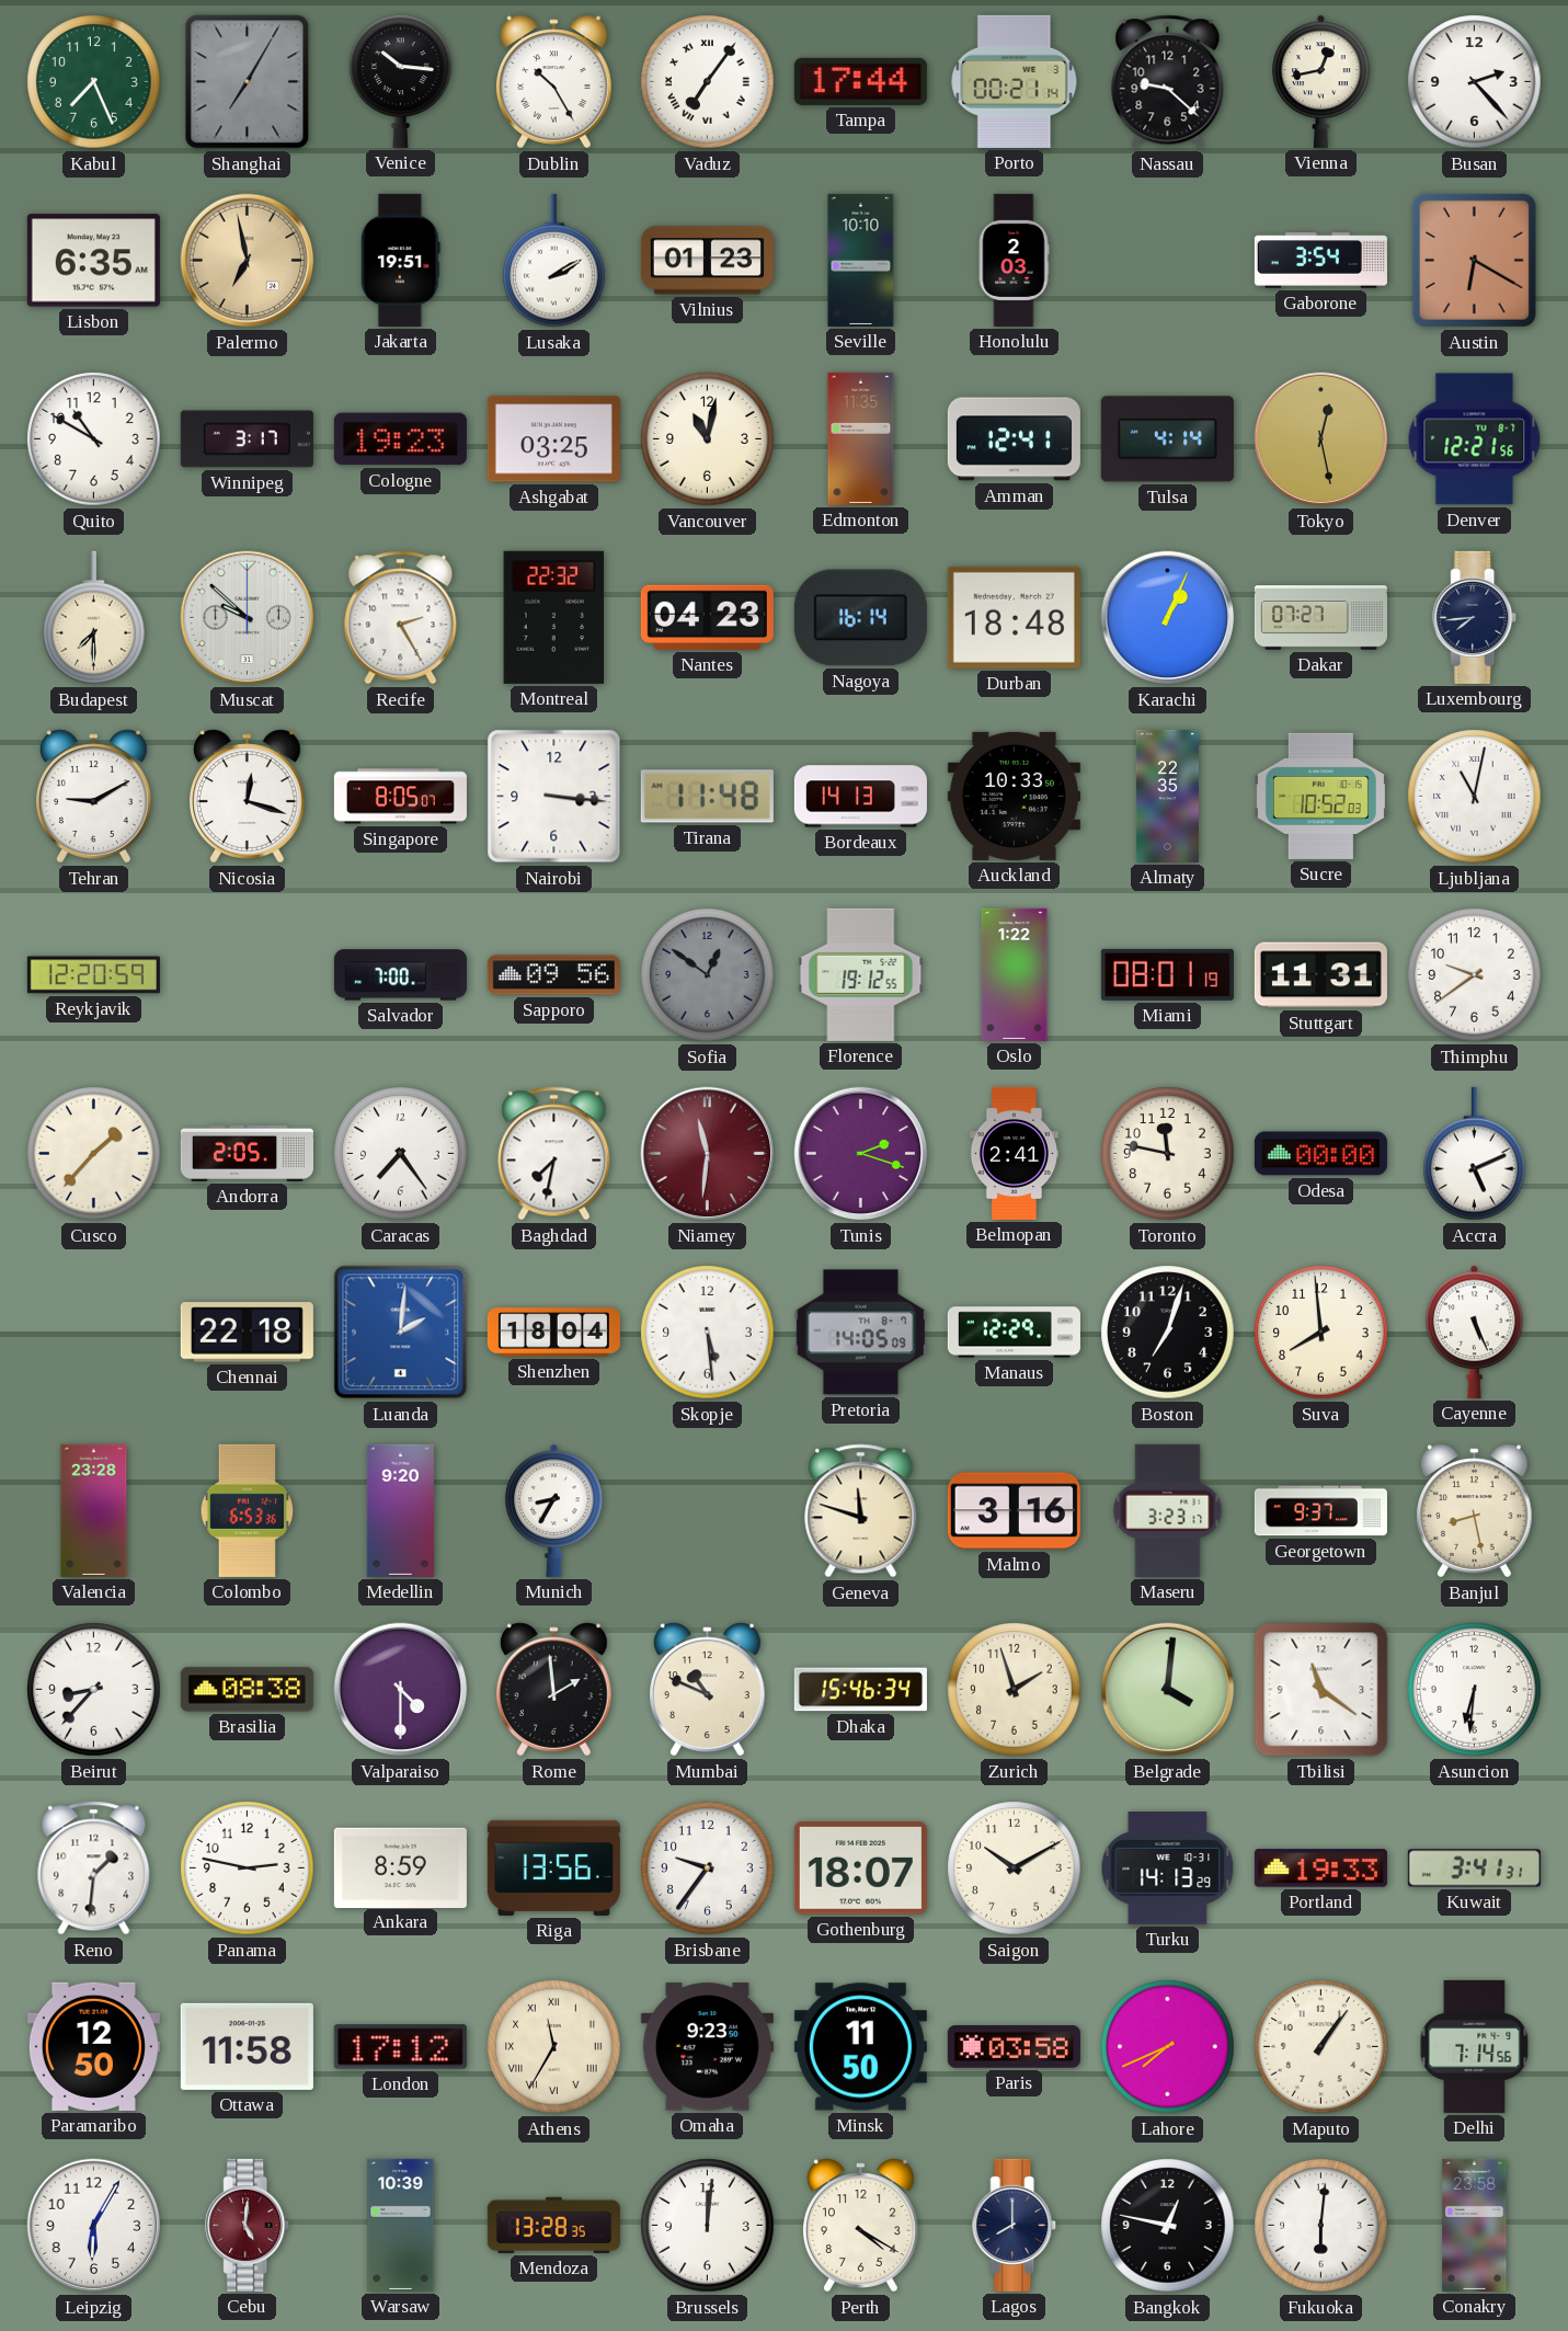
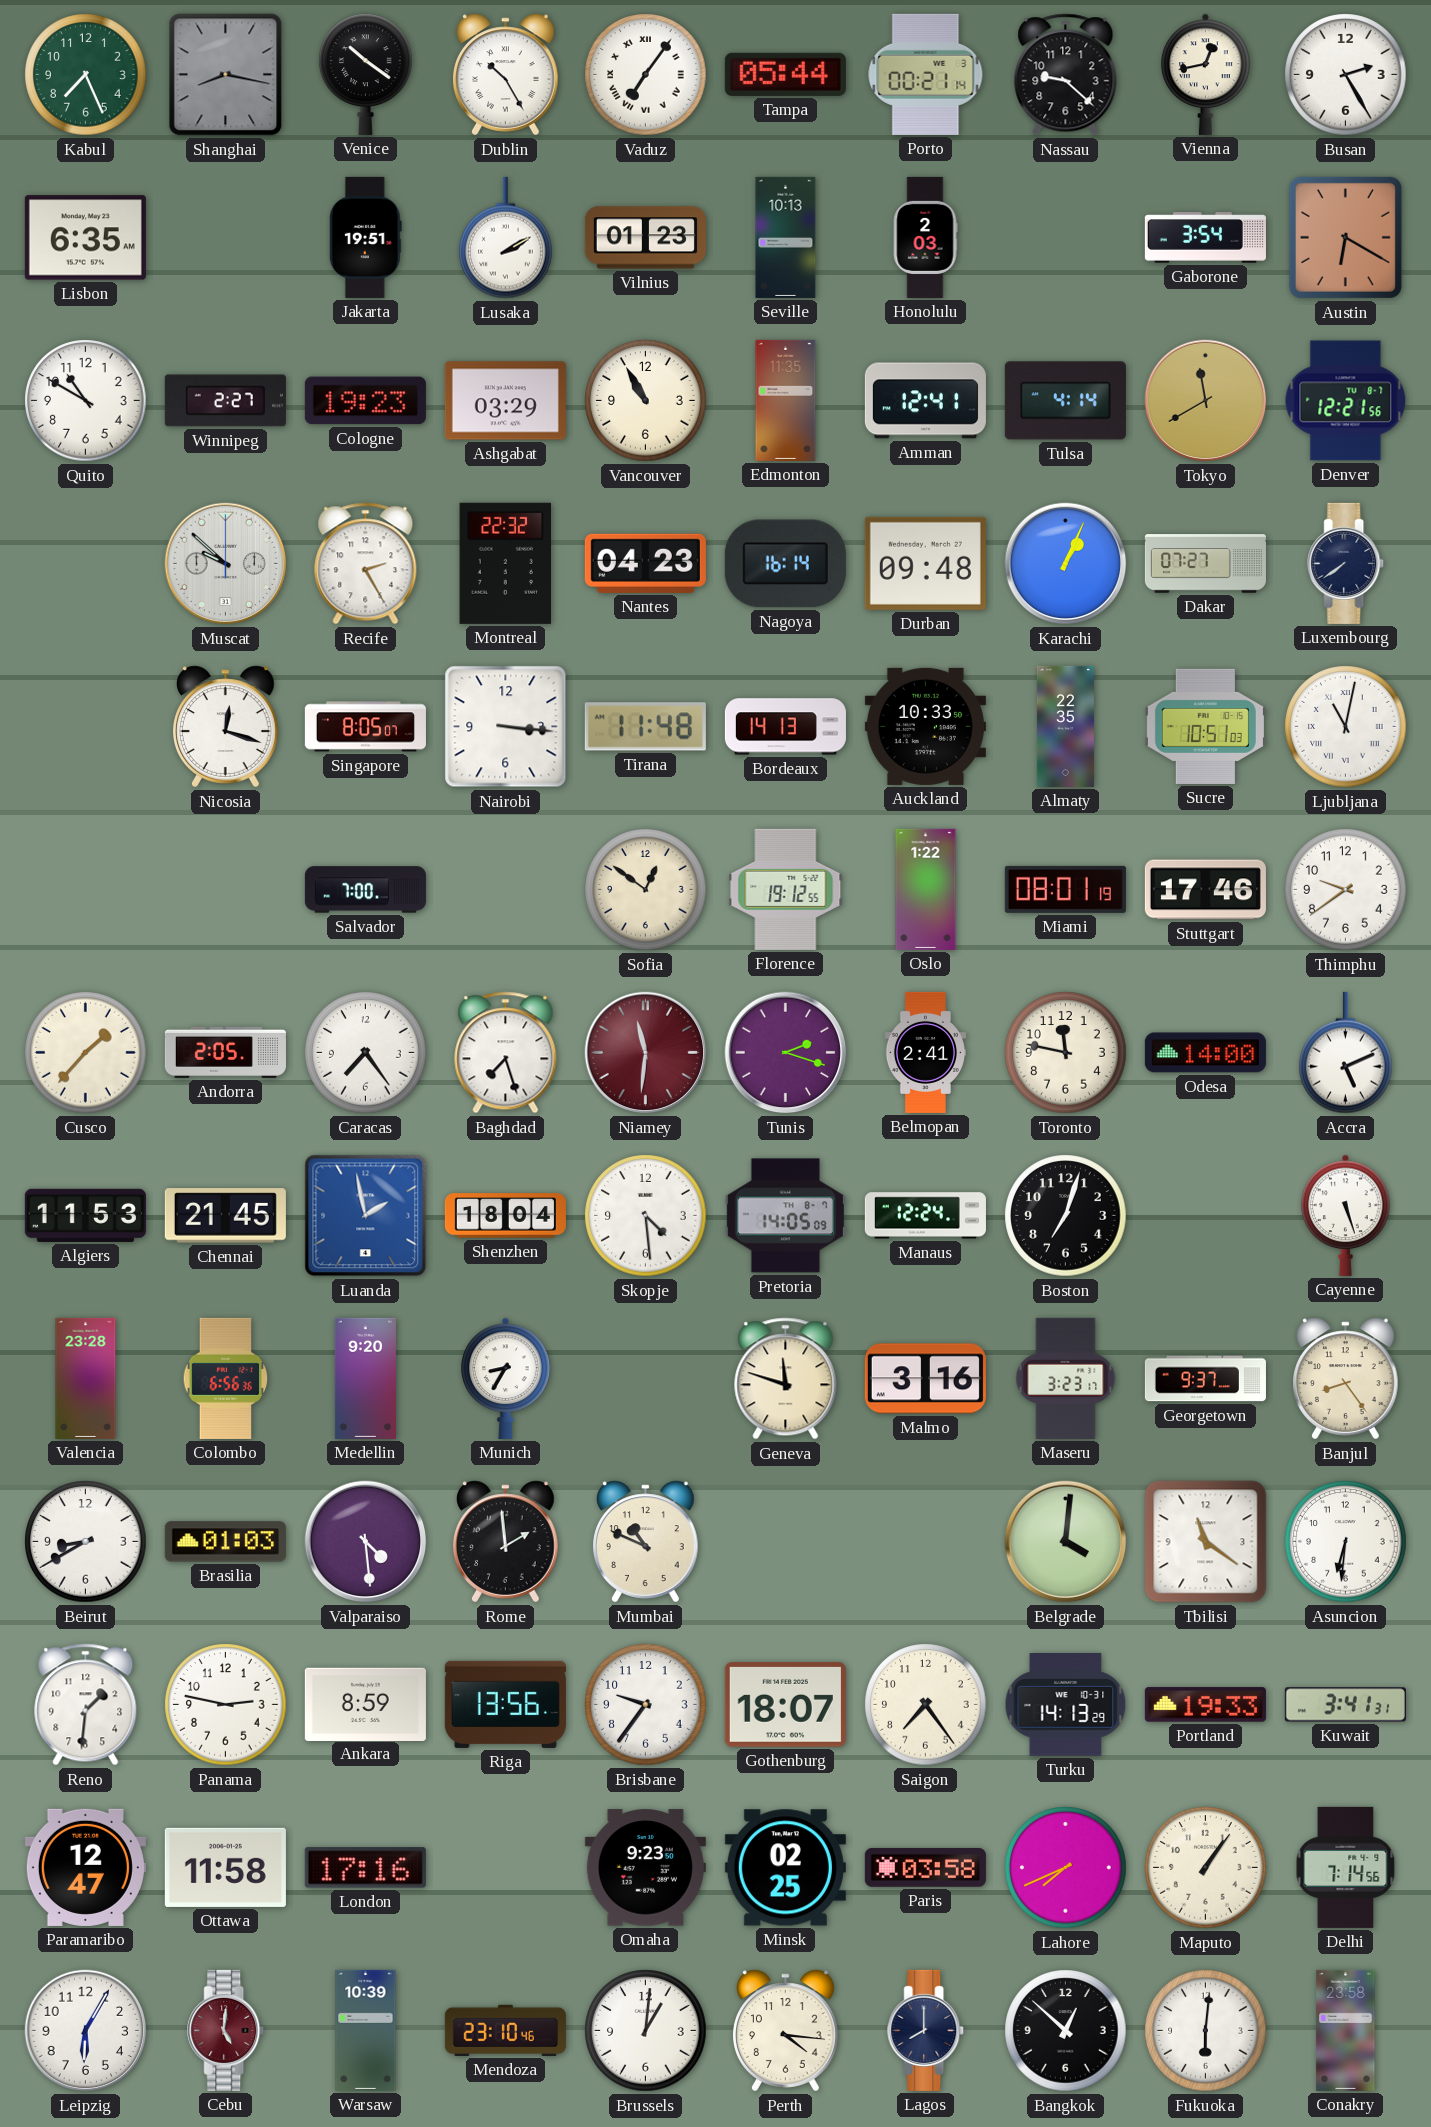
Shanghai: 7:05 -> 8:17 (226, 75)
Venice: 10:16 -> 10:21 (366, 74)
Tampa: 17:44 -> 05:44 (785, 74)
Busan: 2:23 -> 2:25 (1346, 75)
Palermo: 6:58 -> none (248, 261)
Seville: 10:10 -> 10:13 (786, 237)
Winnipeg: 3:17 -> 2:27 (225, 401)
Ashgabat: 03:25 -> 03:29 (505, 401)
Vancouver: 11:02 -> 10:55 (646, 401)
Tokyo: 12:28 -> 11:40 (1206, 401)
Budapest: 7:30 -> none (94, 618)
Durban: 18:48 -> 09:48 (925, 563)
Luxembourg: 7:44 -> 7:39 (1346, 563)
Tehran: 9:10 -> none (94, 797)
Sucre: 10:52 -> 10:51 (1205, 726)
Reykjavik: 12:20 -> none (93, 975)
Sapporo: 09:56 -> none (553, 975)
Sofia dial: grey -> cream (646, 890)
Stuttgart: 11:31 -> 17:46 (1205, 890)
Baghdad: 7:32 -> 7:27 (506, 1053)
Odesa: 00:00 -> 14:00 (1205, 1053)
Algiers: none -> 11:53 (85, 1215)
Chennai: 22:18 -> 21:45 (225, 1216)
Luanda: 2:01 -> 1:58 (366, 1216)
Skopje: 5:29 -> 4:29 (646, 1216)
Manaus: 12:29 -> 12:24 (925, 1216)
Suva: 7:59 -> none (1321, 1333)
Cayenne: 5:26 -> 5:27 (1346, 1215)
Colombo: 6:53 -> 6:56 (226, 1378)
Banjul: 8:28 -> 8:24 (1346, 1379)
Beirut: 8:37 -> 8:40 (86, 1542)
Brasilia: 08:38 -> 01:03 (225, 1542)
Valparaiso: 4:30 -> 4:29 (366, 1542)
Dhaka: 15:46 -> none (860, 1690)
Zurich: 1:57 -> none (1015, 1690)
Saigon: 10:10 -> 7:24 (926, 1705)
Paramaribo: 12:50 -> 12:47 (85, 1867)
London: 17:12 -> 17:16 (365, 1868)
Athens: 11:35 -> none (554, 2047)
Minsk: 11:50 -> 02:25 (785, 1868)
Mendoza: 13:28 -> 23:10 (505, 2030)
Brussels: 12:01 -> 1:01 (646, 2031)
Perth: 4:20 -> 4:16 (786, 2031)
Bangkok: 12:47 -> 12:52 (1066, 2031)
